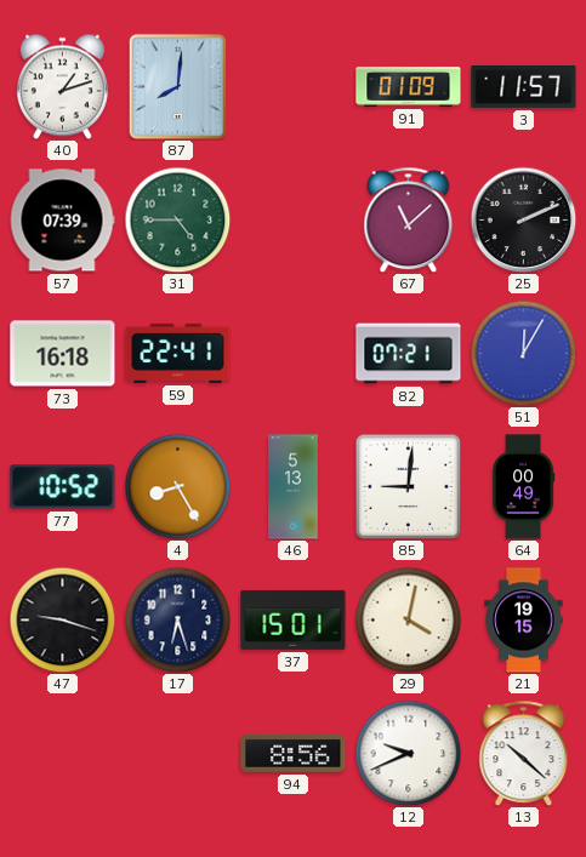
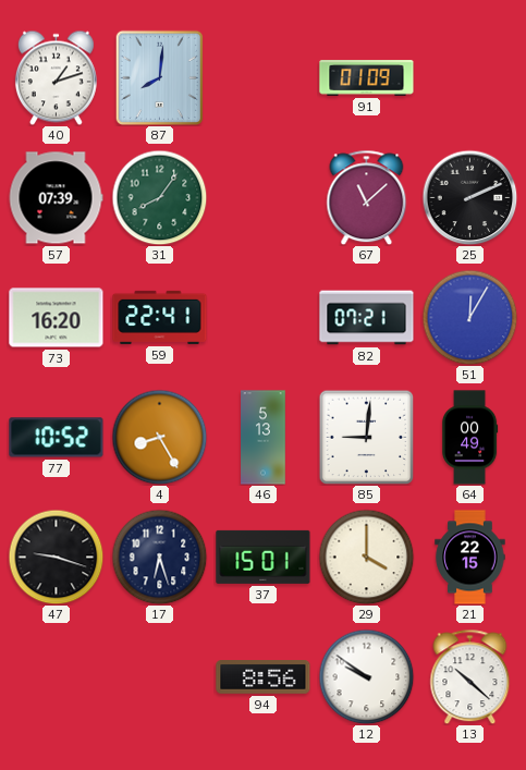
3: 11:57 -> none (524, 86)
31: 4:45 -> 8:06 (159, 197)
73: 16:18 -> 16:20 (57, 318)
29: 4:02 -> 4:00 (366, 557)
21: 19:15 -> 22:15 (470, 558)
12: 9:41 -> 9:51 (366, 676)
